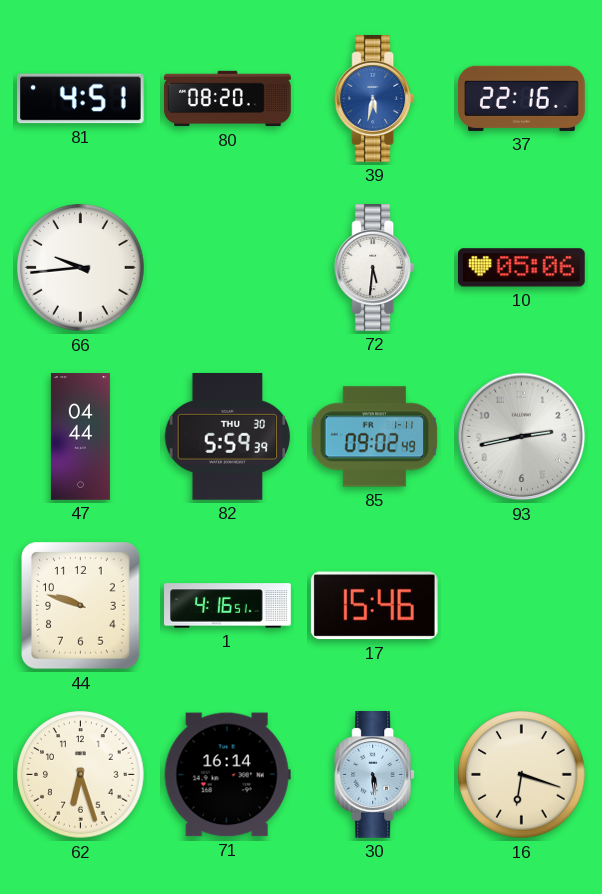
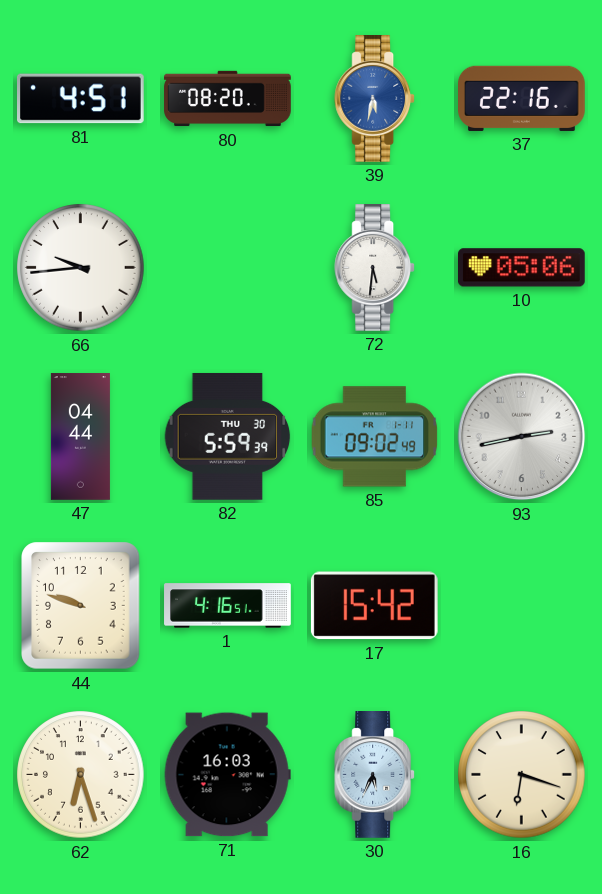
17: 15:46 -> 15:42 (374, 606)
71: 16:14 -> 16:03 (227, 775)
30: 5:29 -> 5:34 (375, 775)
